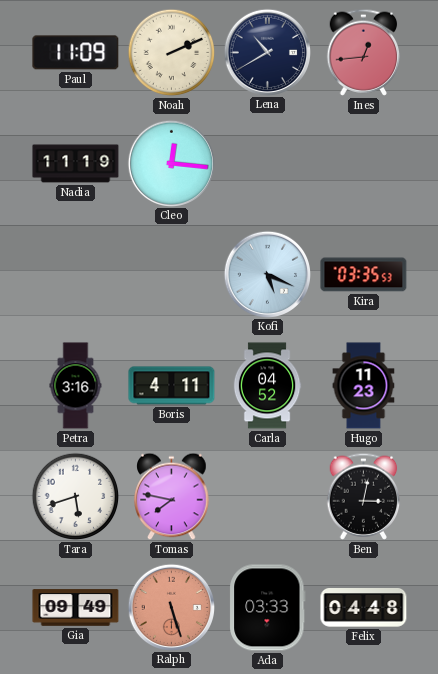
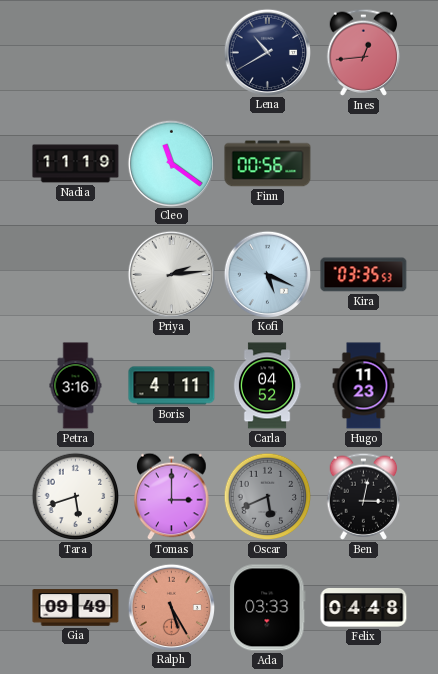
Paul: 11:09 -> none (76, 53)
Noah: 2:11 -> none (172, 53)
Cleo: 12:16 -> 11:21 (171, 163)
Finn: none -> 00:56 (268, 164)
Priya: none -> 2:14 (171, 274)
Tomas: 7:47 -> 3:00 (172, 497)
Oscar: none -> 5:41 (268, 497)
Ralph: 5:27 -> 5:25 (171, 607)
